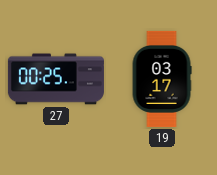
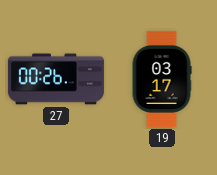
27: 00:25 -> 00:26 (56, 79)
